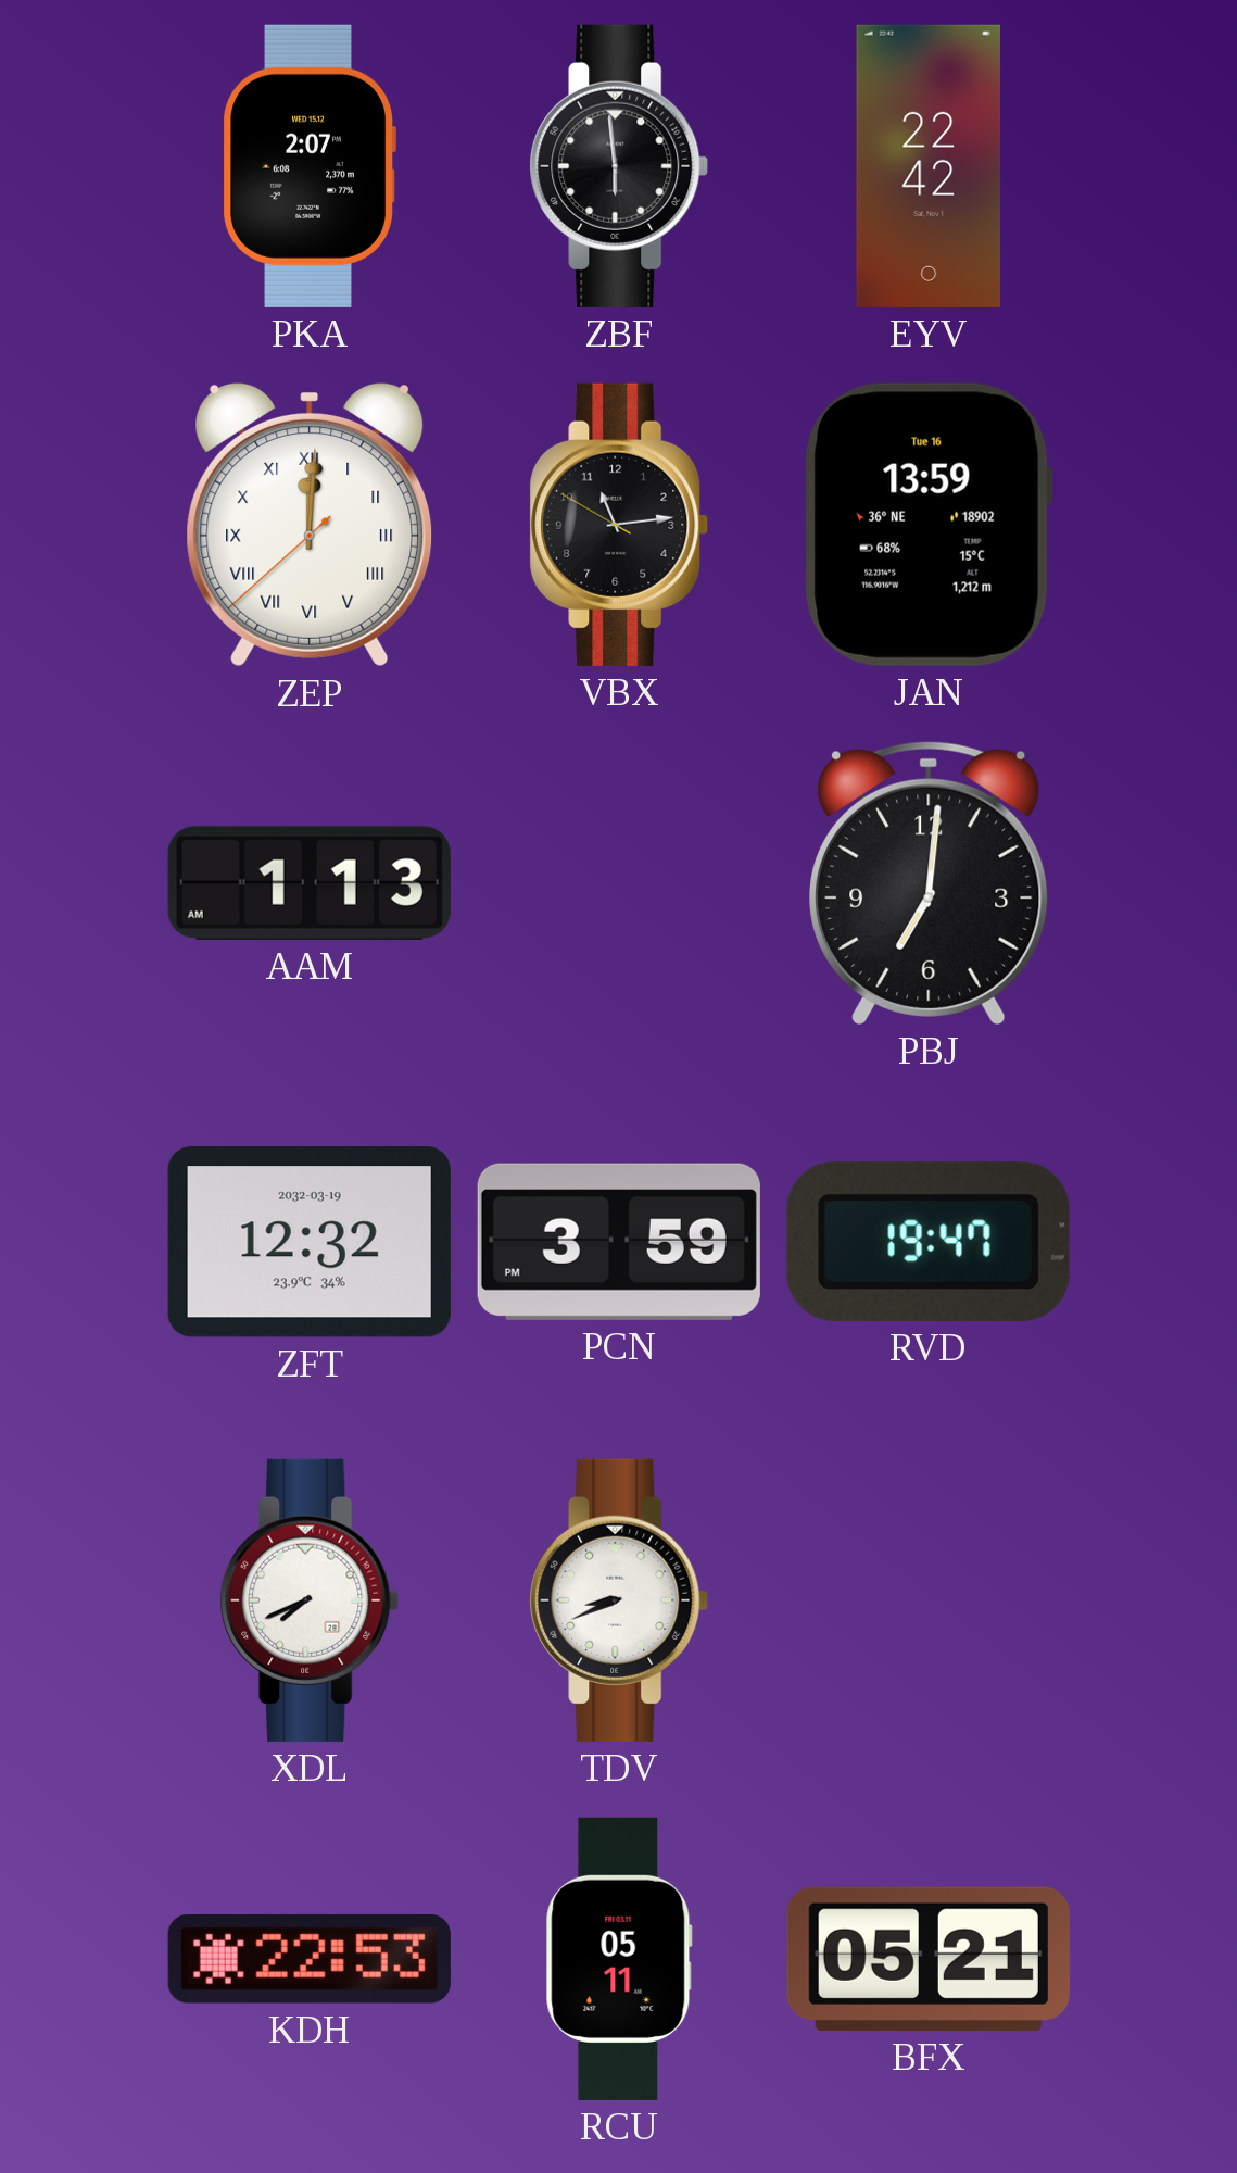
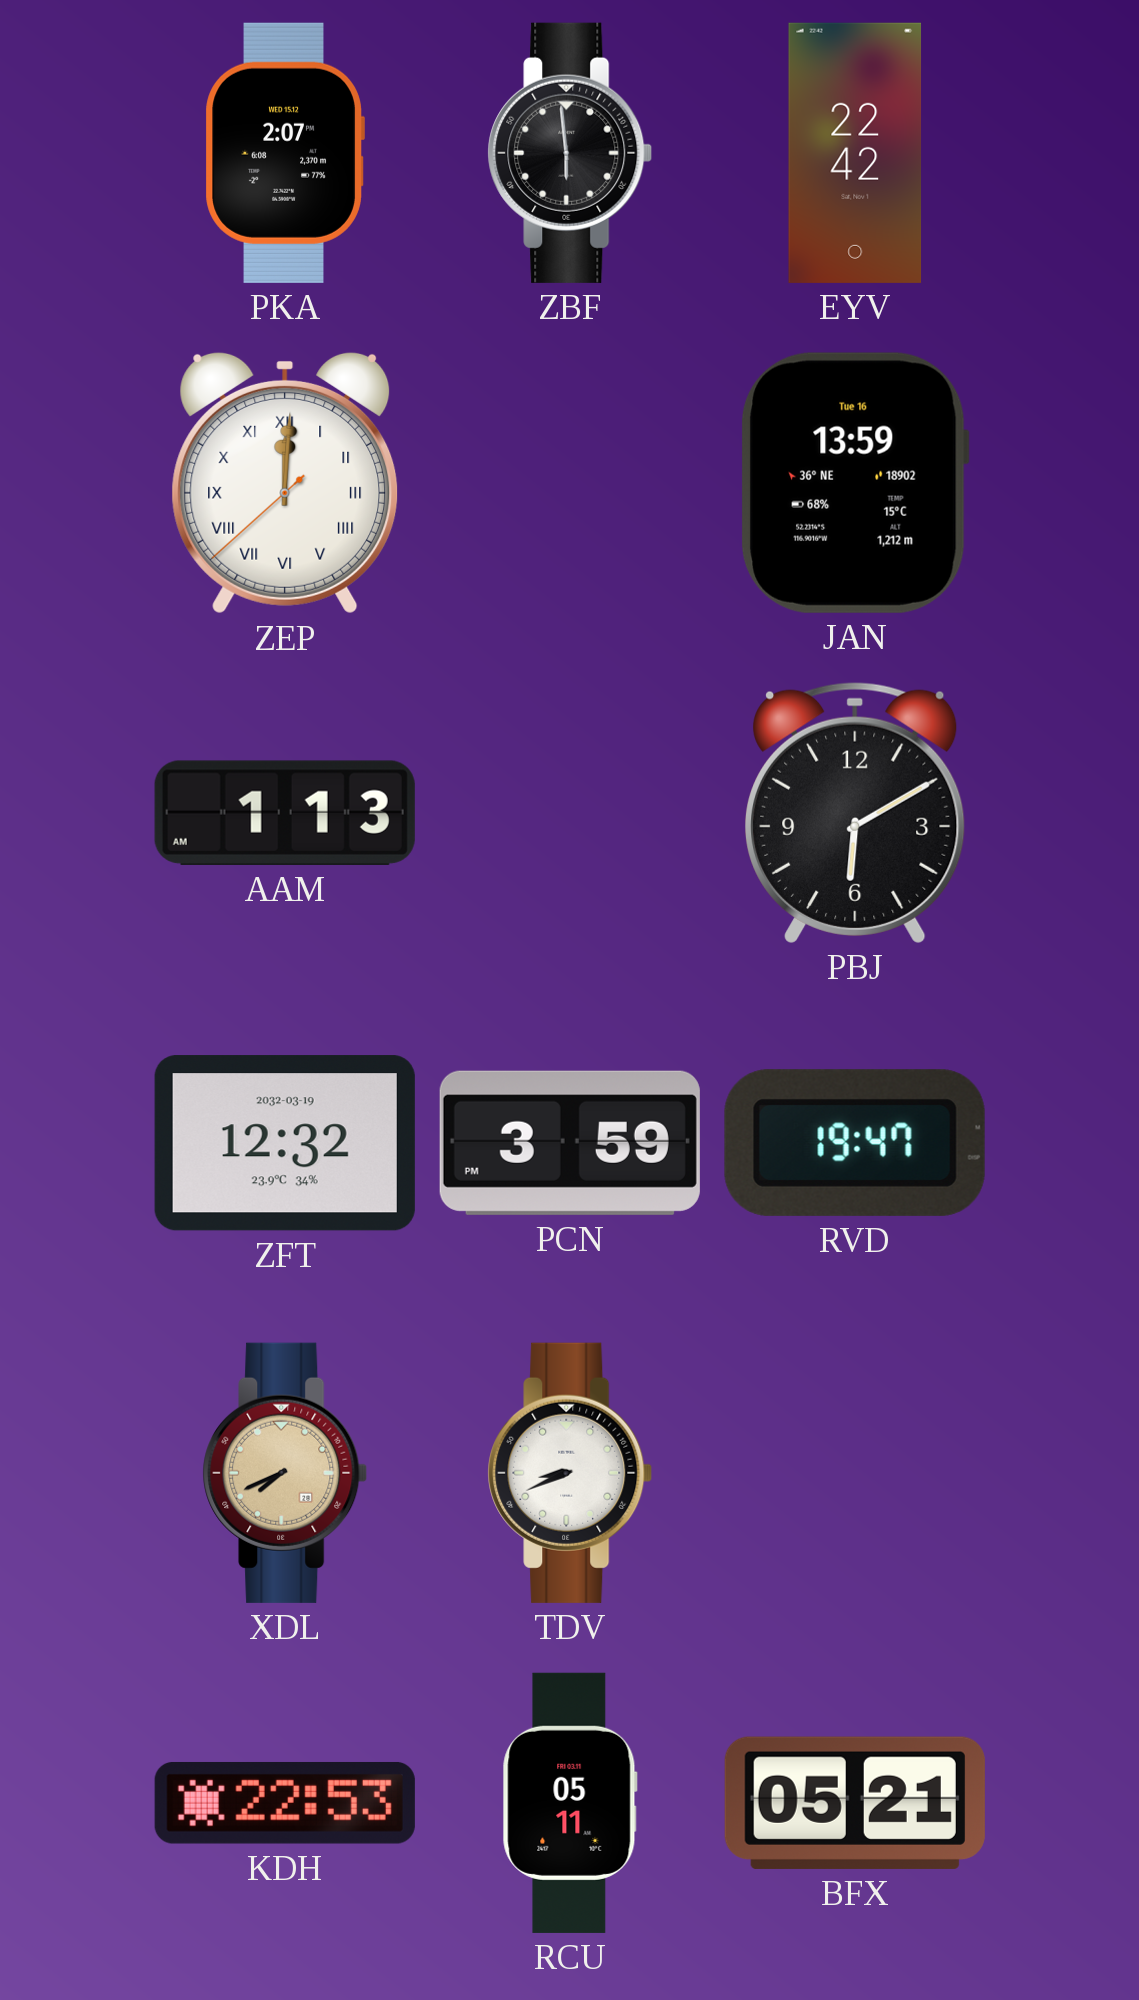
VBX: 11:13 -> none (619, 525)
PBJ: 7:01 -> 6:10 (855, 813)
XDL dial: white -> champagne (285, 1473)
